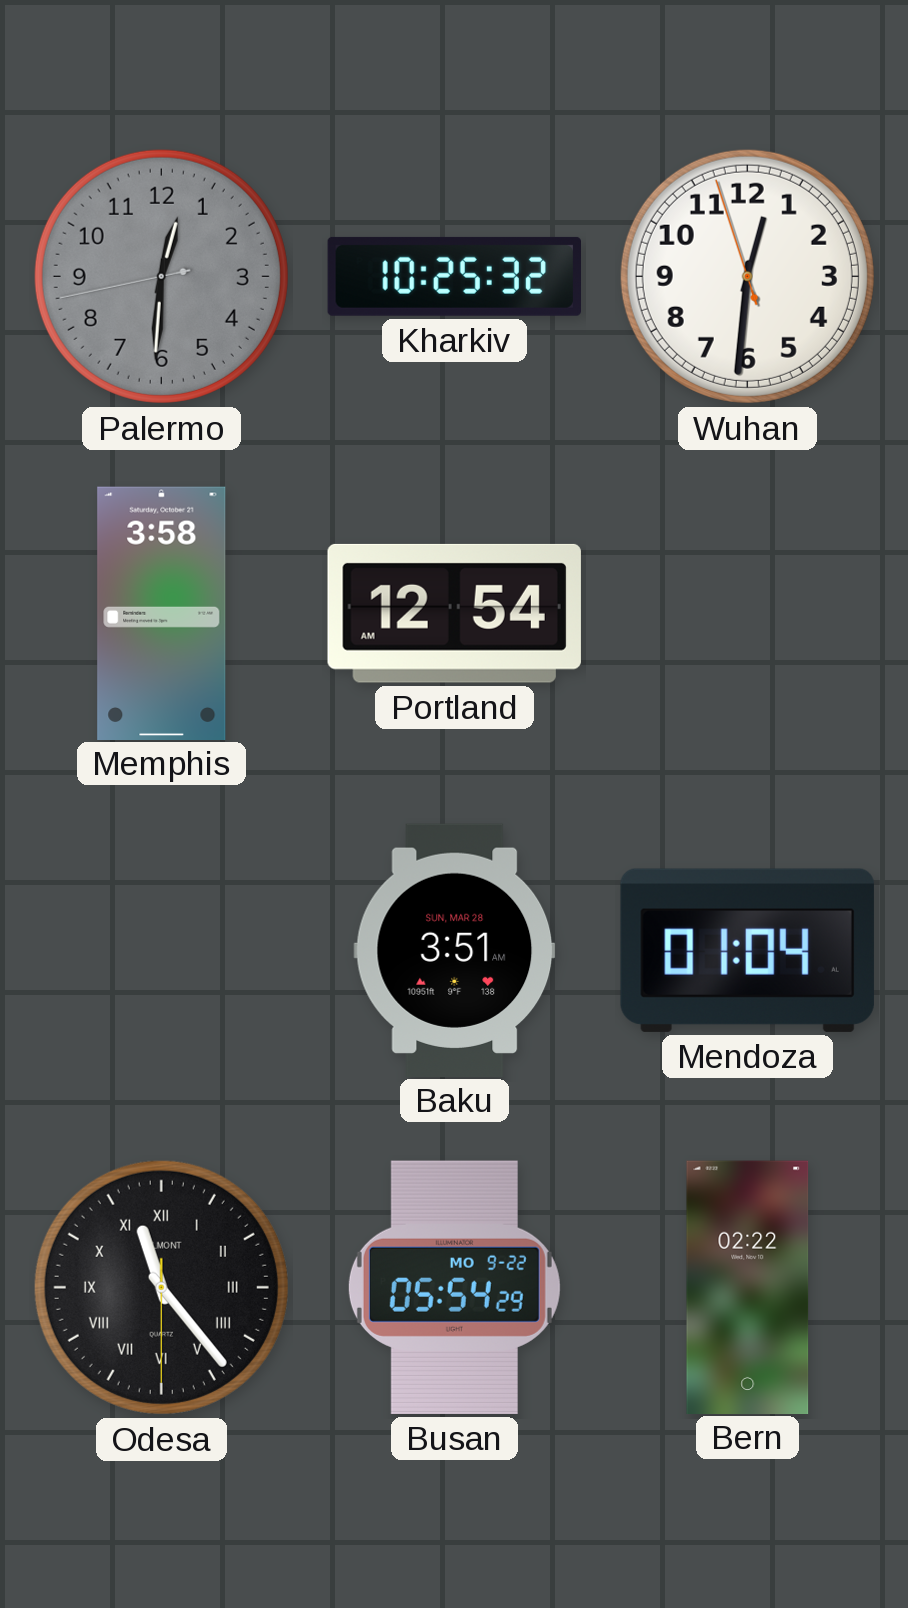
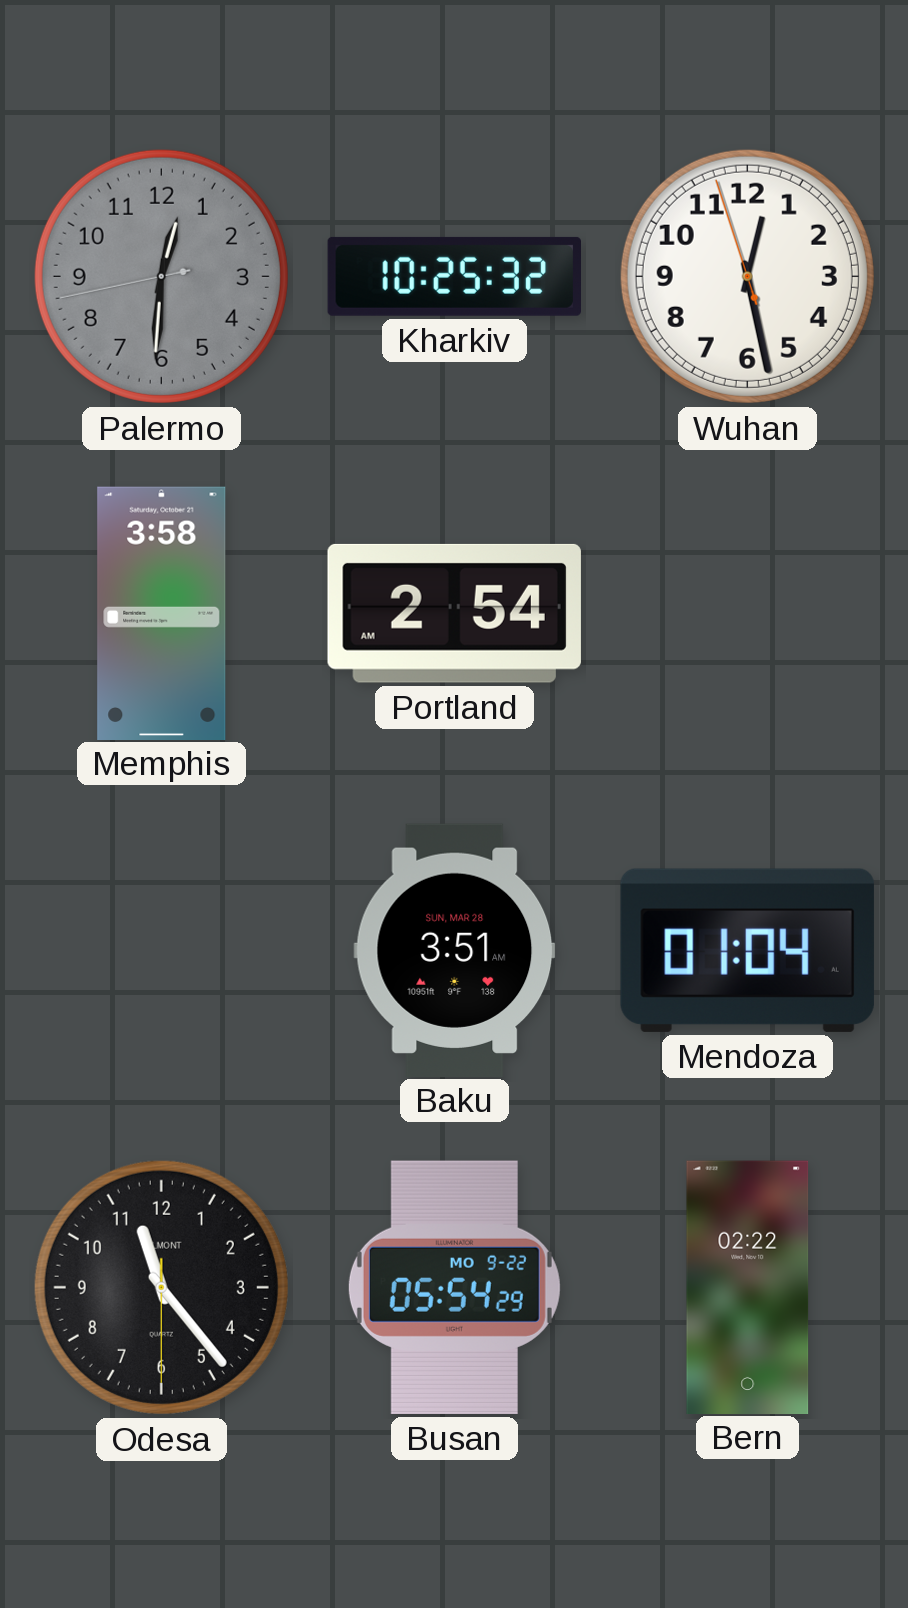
Wuhan: 12:30 -> 12:27 (747, 276)
Portland: 12:54 -> 2:54 (454, 613)
Odesa numerals: Roman -> Arabic (161, 1287)
